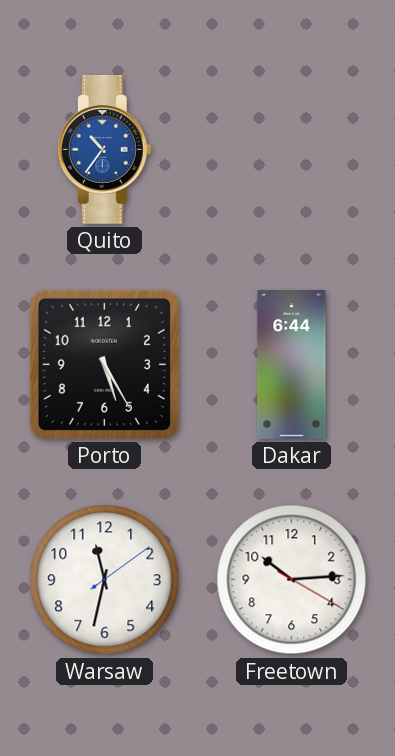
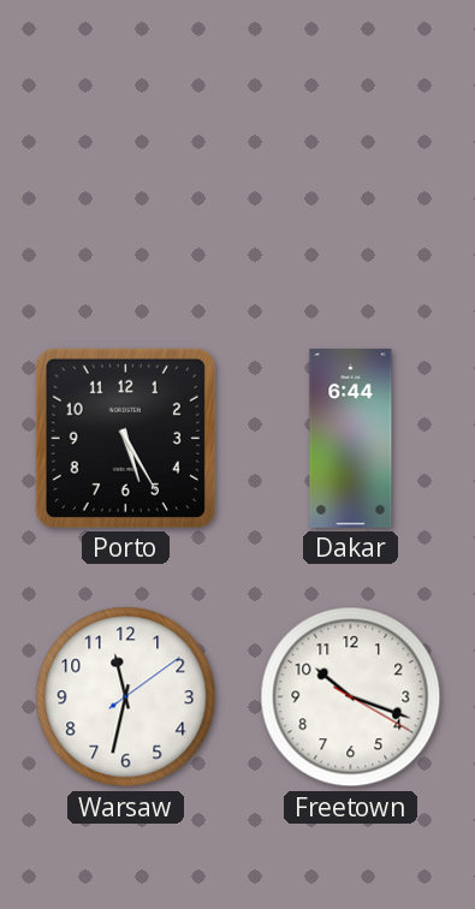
Quito: 10:36 -> none (104, 149)
Freetown: 10:14 -> 10:18 (351, 697)
